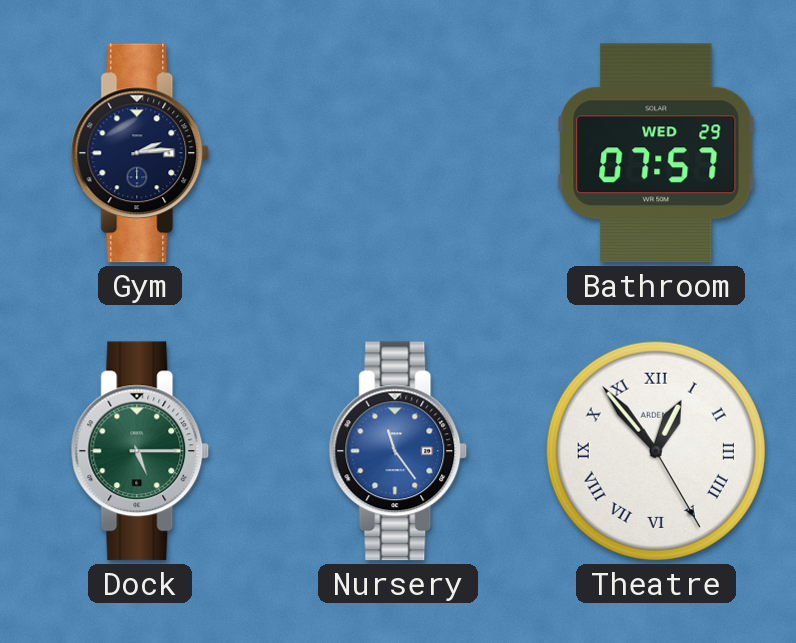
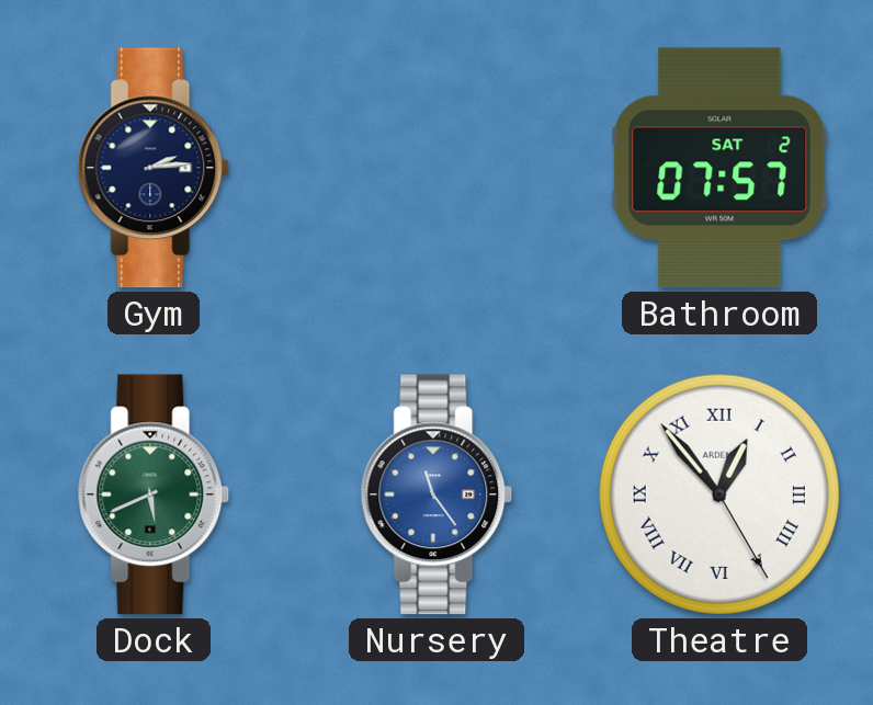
Bathroom date: WED 29 -> SAT 2 (719, 168)
Dock: 5:15 -> 5:41 (154, 494)
